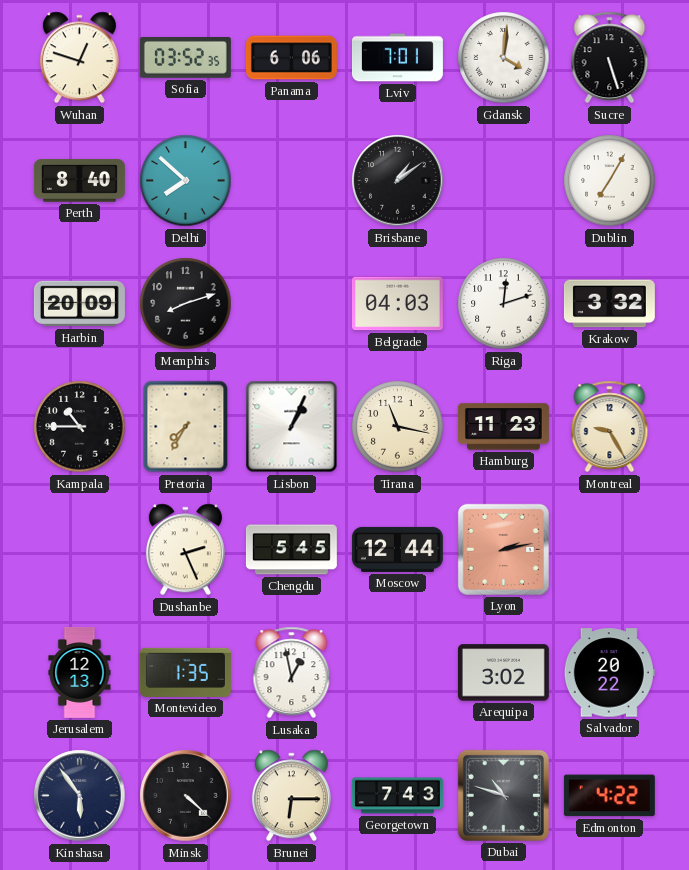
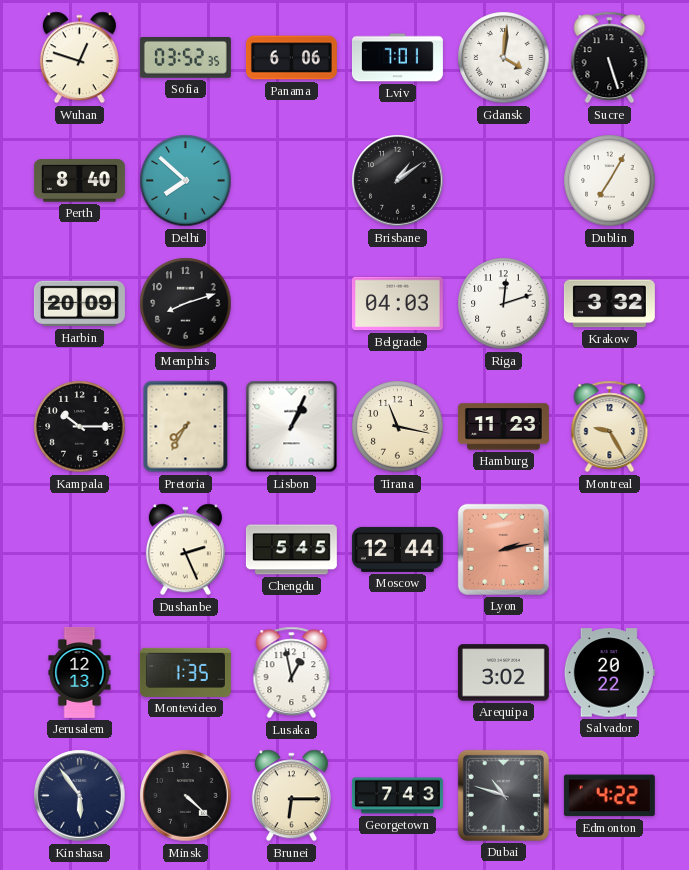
Kampala: 10:45 -> 10:15 (80, 427)
